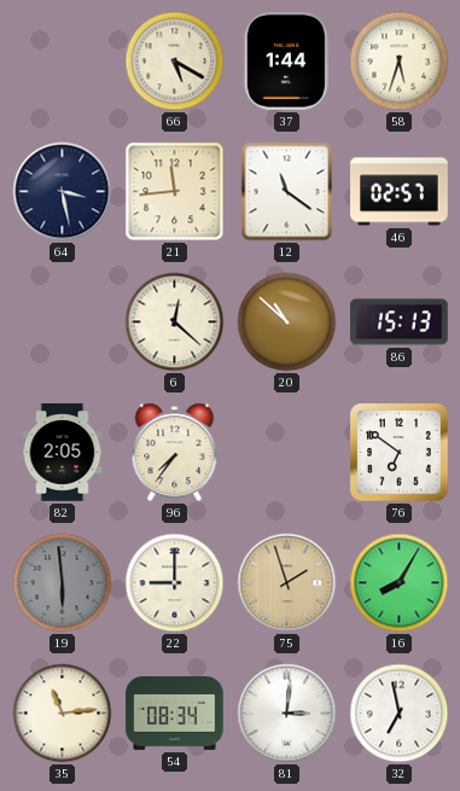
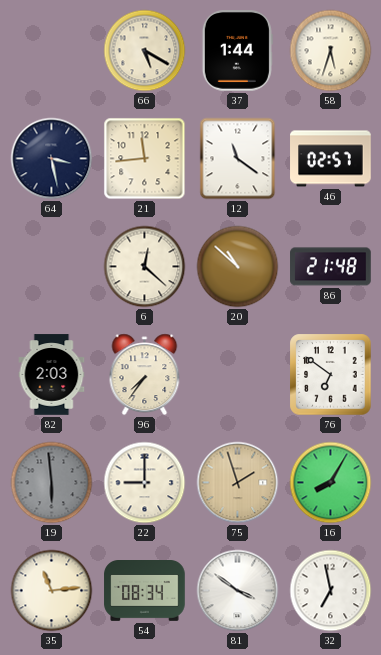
86: 15:13 -> 21:48 (331, 267)
82: 2:05 -> 2:03 (52, 375)
81: 3:01 -> 3:51 (238, 591)
